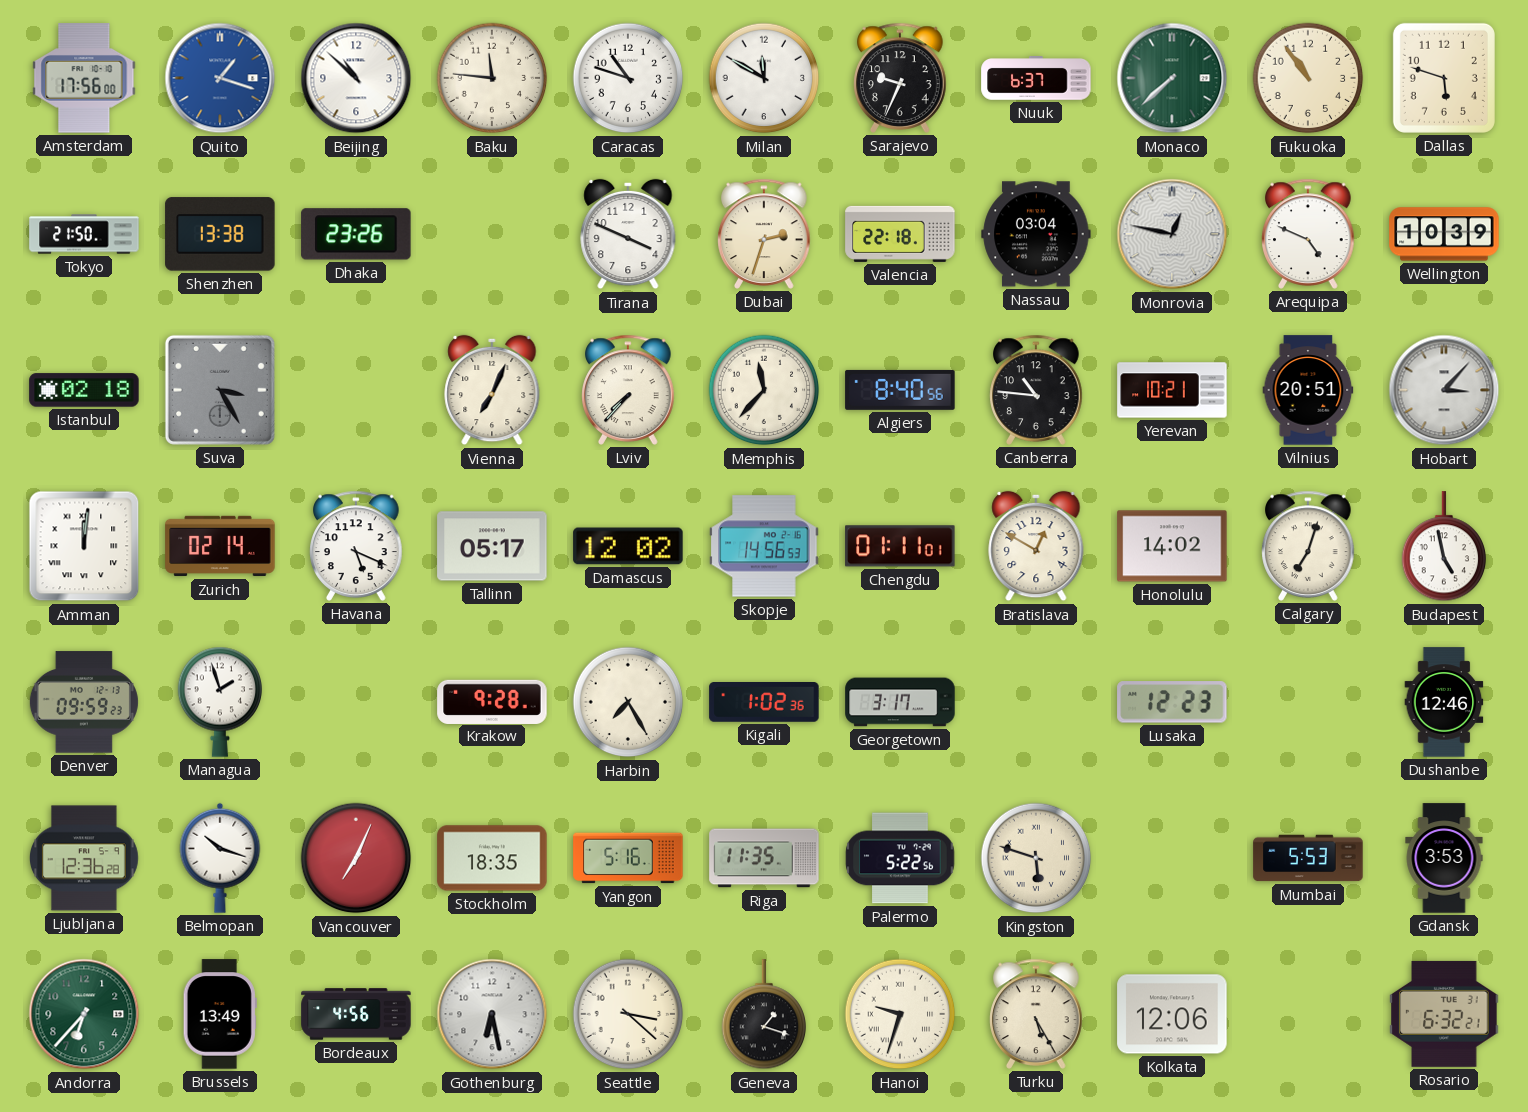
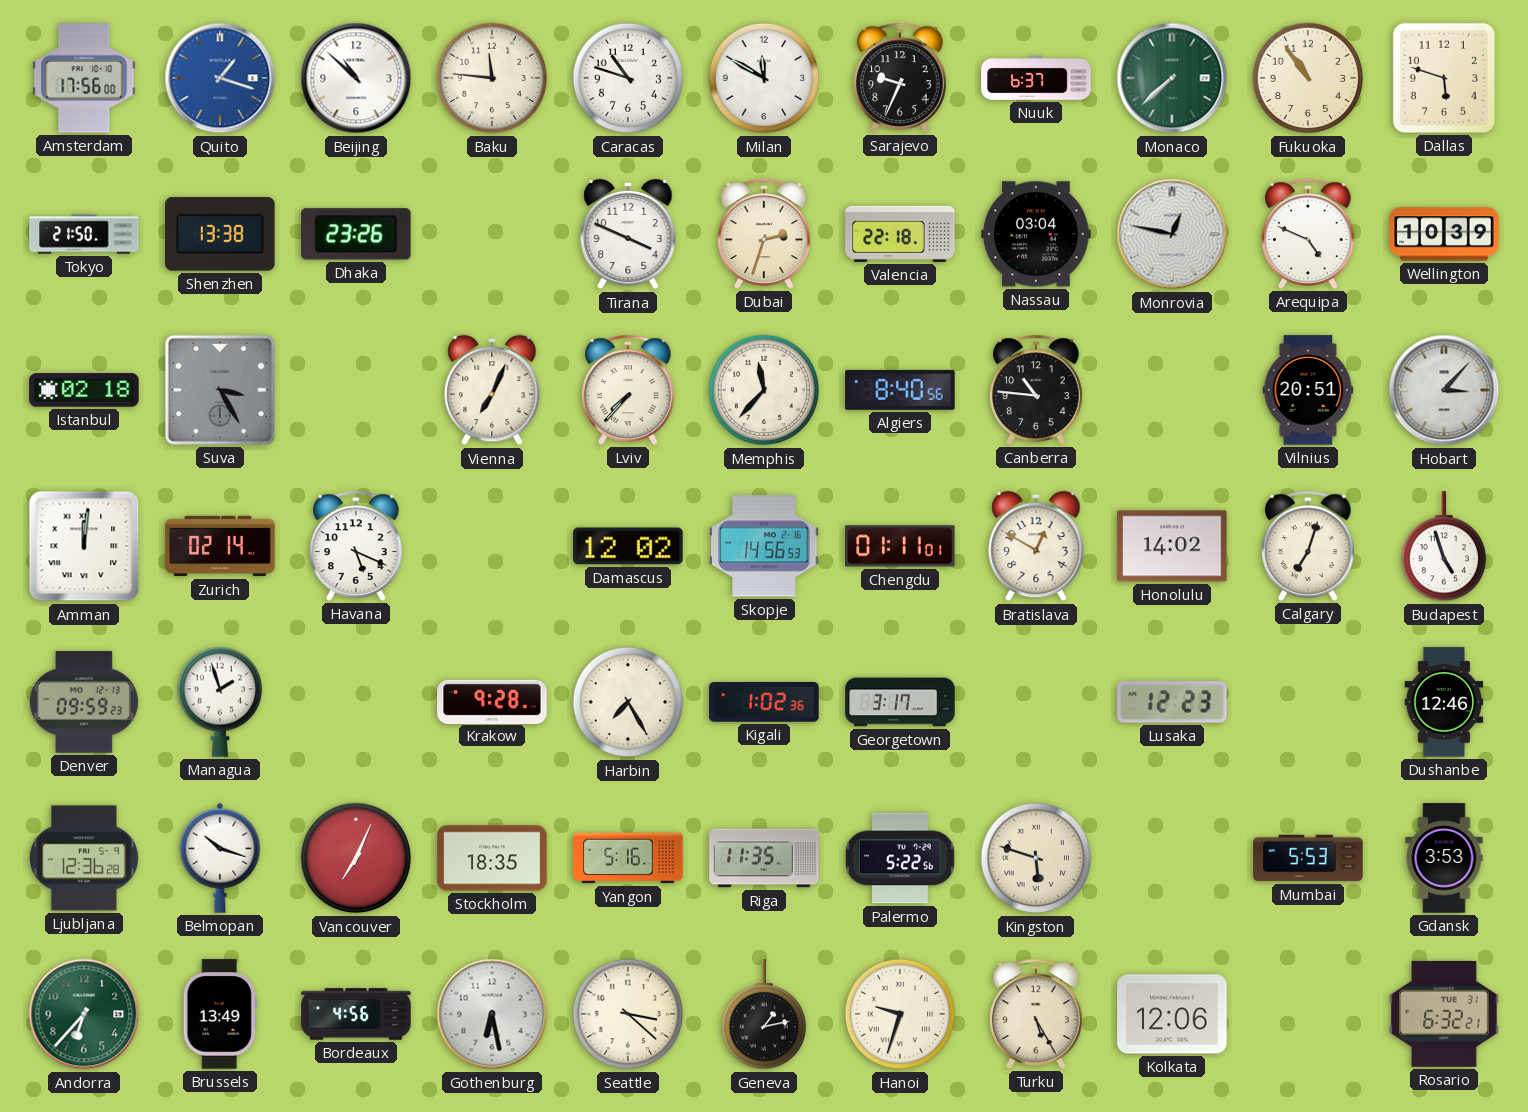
Yerevan: 10:21 -> none (1172, 390)
Tallinn: 05:17 -> none (492, 546)
Budapest: 4:58 -> 4:57 (1444, 547)
Geneva: 1:18 -> 1:13 (764, 1015)
